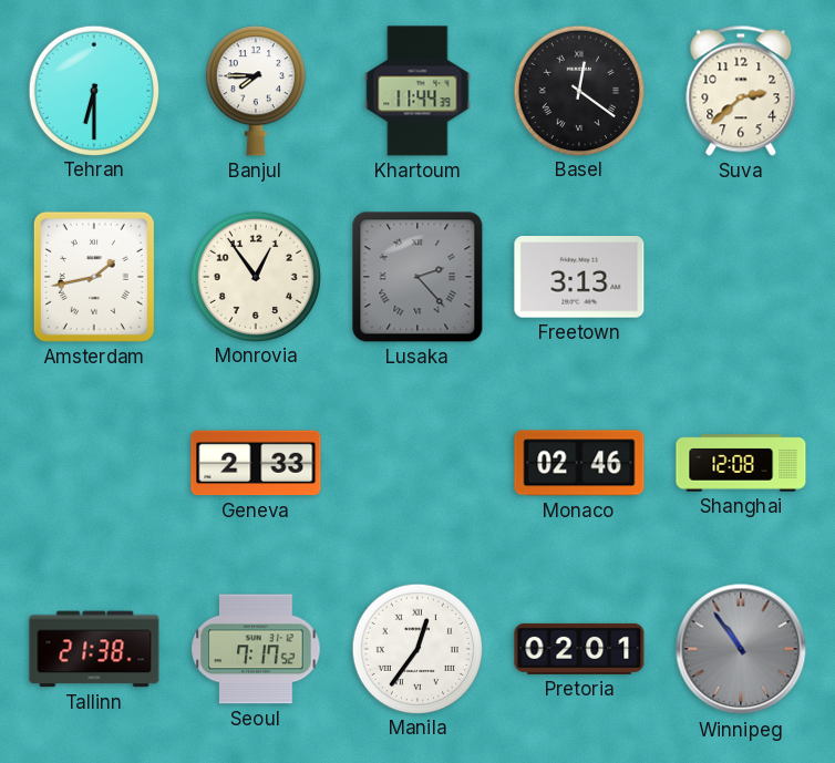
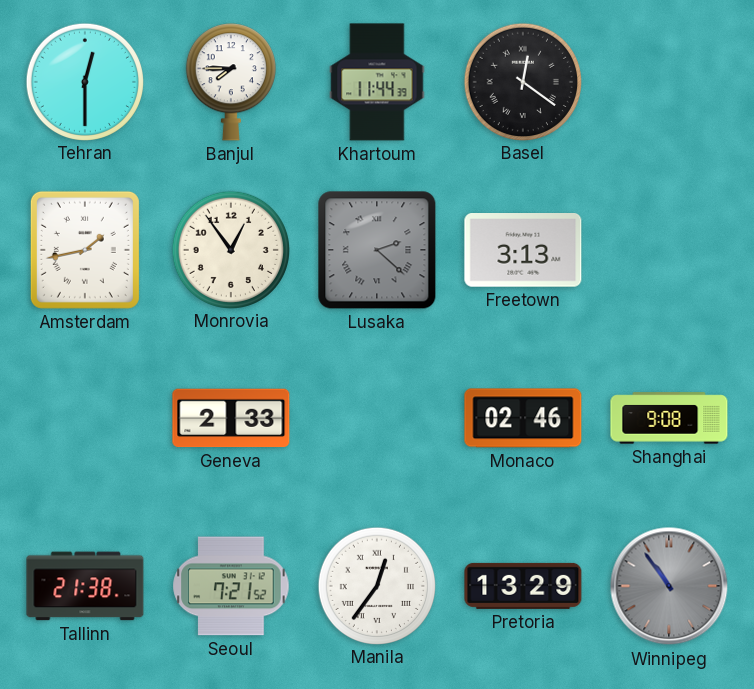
Tehran: 6:30 -> 12:30 (84, 81)
Suva: 2:38 -> none (741, 91)
Lusaka: 2:23 -> 2:22 (377, 250)
Shanghai: 12:08 -> 9:08 (669, 418)
Seoul: 7:17 -> 7:21 (231, 586)
Pretoria: 02:01 -> 13:29 (523, 586)
